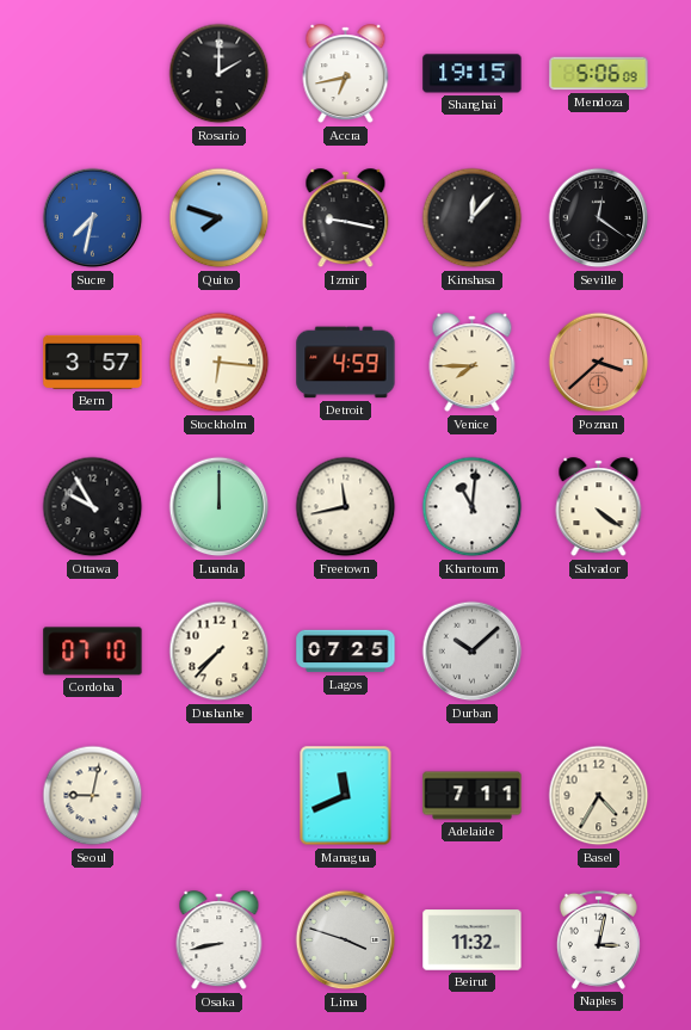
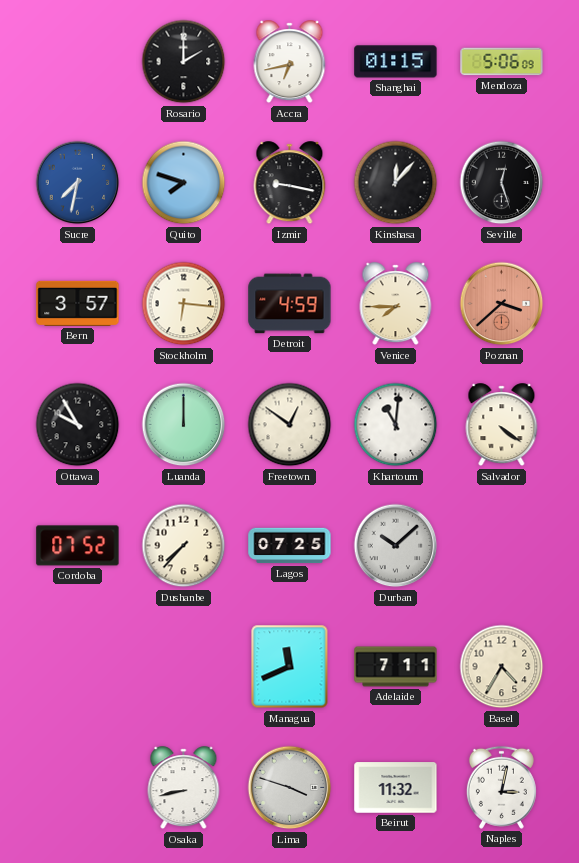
Shanghai: 19:15 -> 01:15 (396, 62)
Seville: 12:21 -> 12:27 (502, 183)
Freetown: 11:43 -> 12:51 (290, 425)
Cordoba: 07:10 -> 07:52 (78, 546)
Seoul: 9:02 -> none (93, 796)
